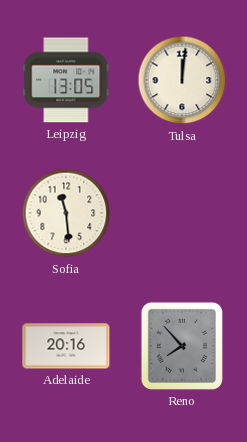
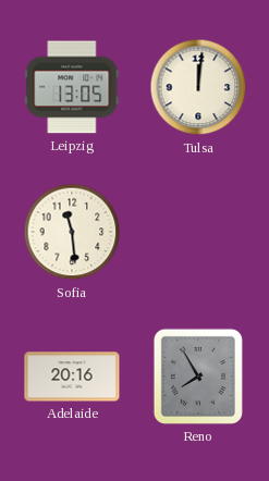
Reno: 7:53 -> 7:55 (198, 377)
